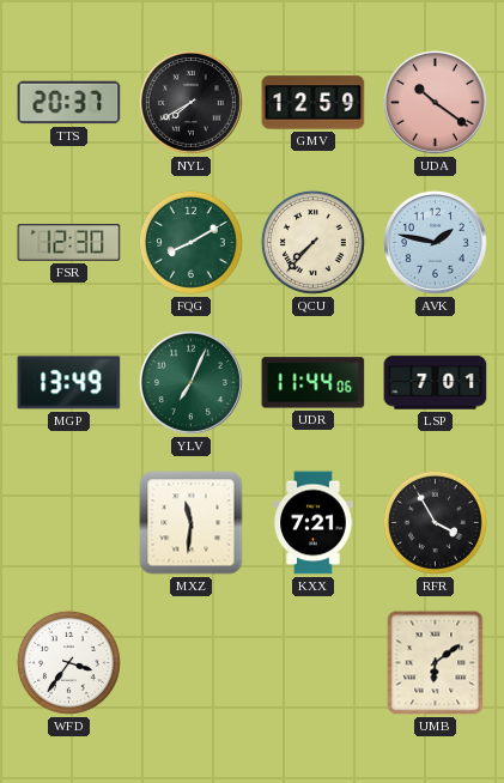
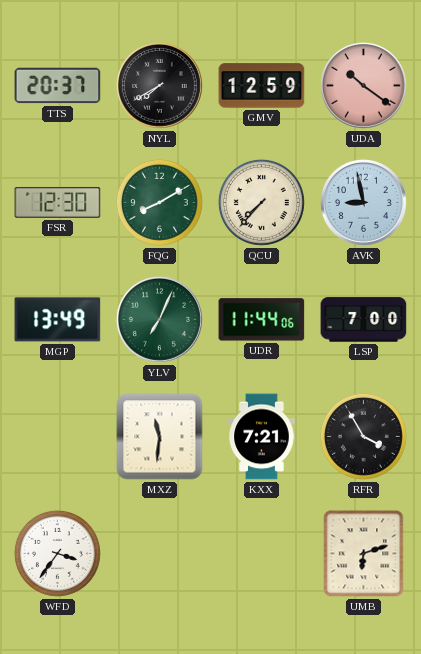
AVK: 1:47 -> 8:58 (363, 202)
LSP: 7:01 -> 7:00 (364, 320)
UMB: 6:09 -> 6:12 (364, 554)
